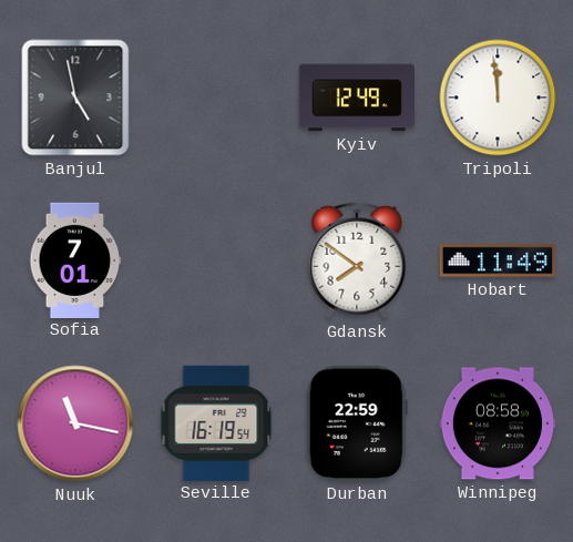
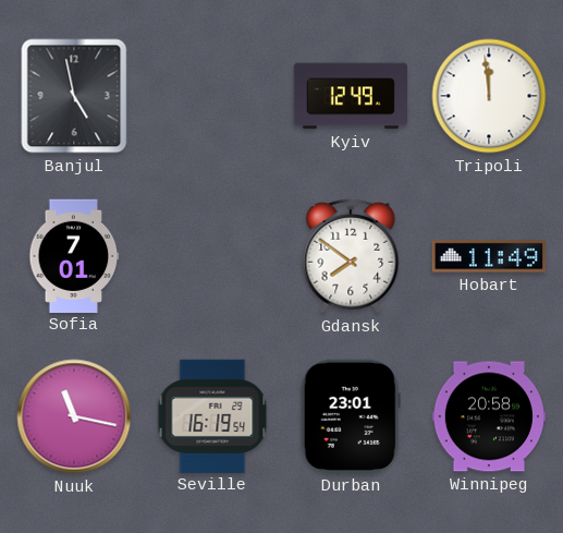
Durban: 22:59 -> 23:01 (351, 416)
Winnipeg: 08:58 -> 20:58 (488, 416)
